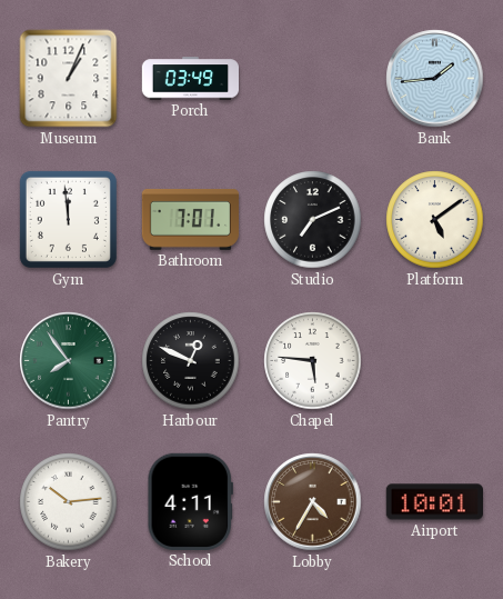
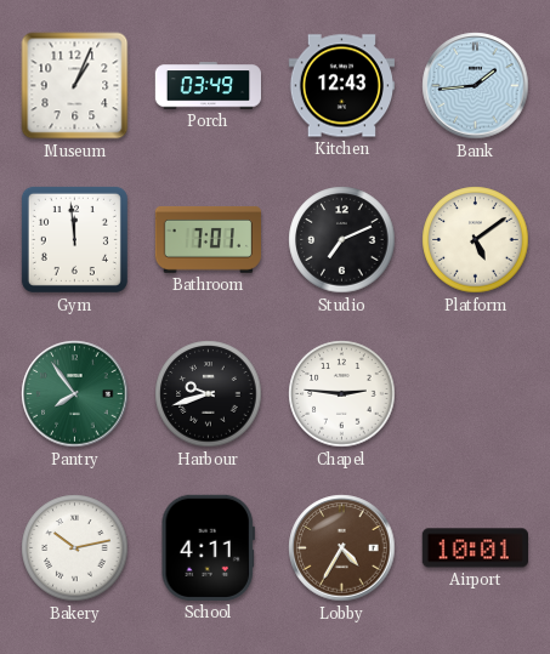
Kitchen: none -> 12:43 (341, 86)
Harbour: 12:49 -> 9:42 (209, 394)
Chapel: 5:46 -> 2:46 (342, 394)
Bakery: 10:14 -> 10:13 (75, 548)
